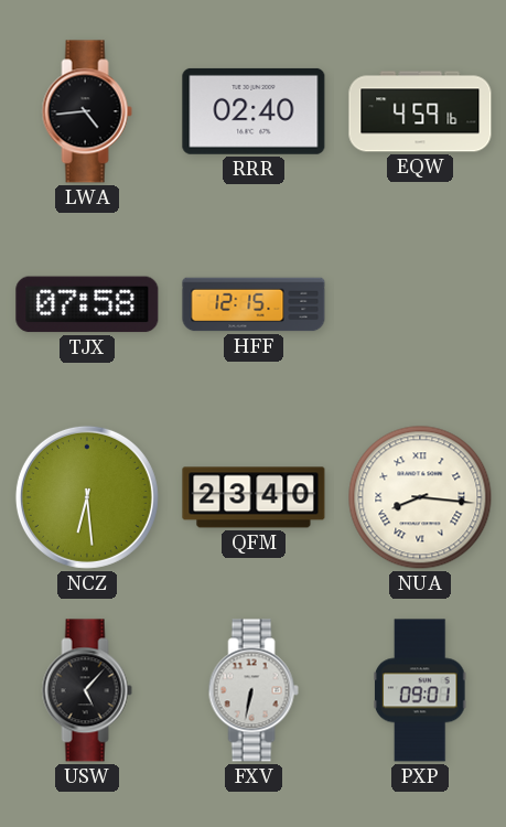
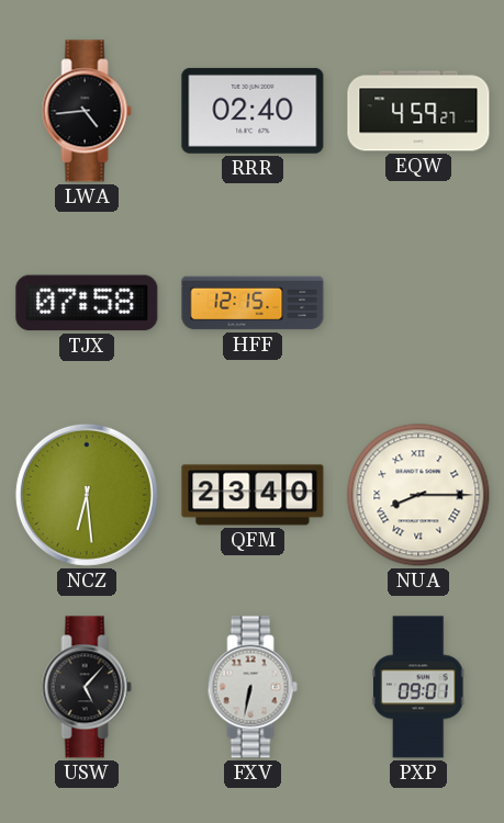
EQW: 4:59:16 -> 4:59:27 (418, 111)
NUA: 8:16 -> 8:15 (418, 495)
